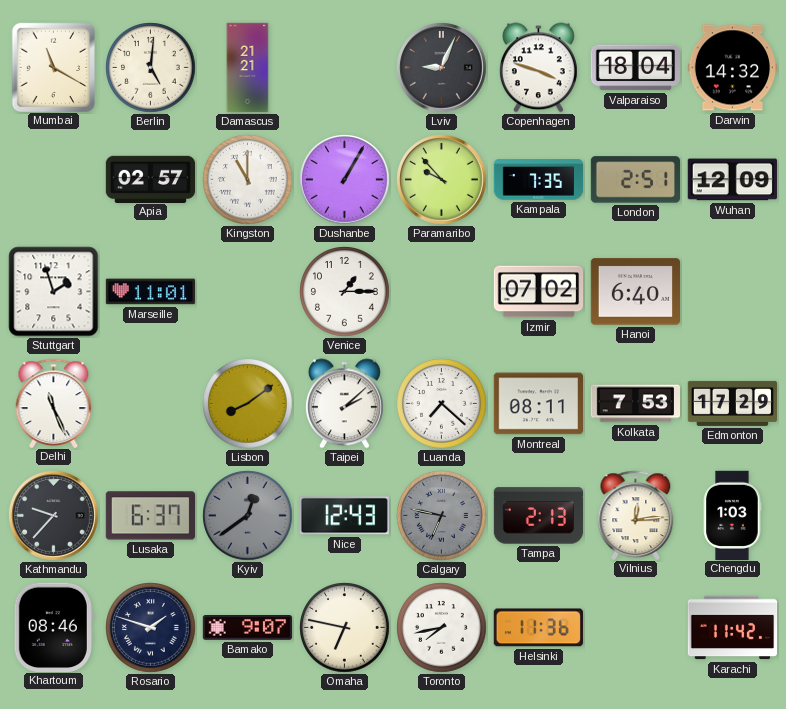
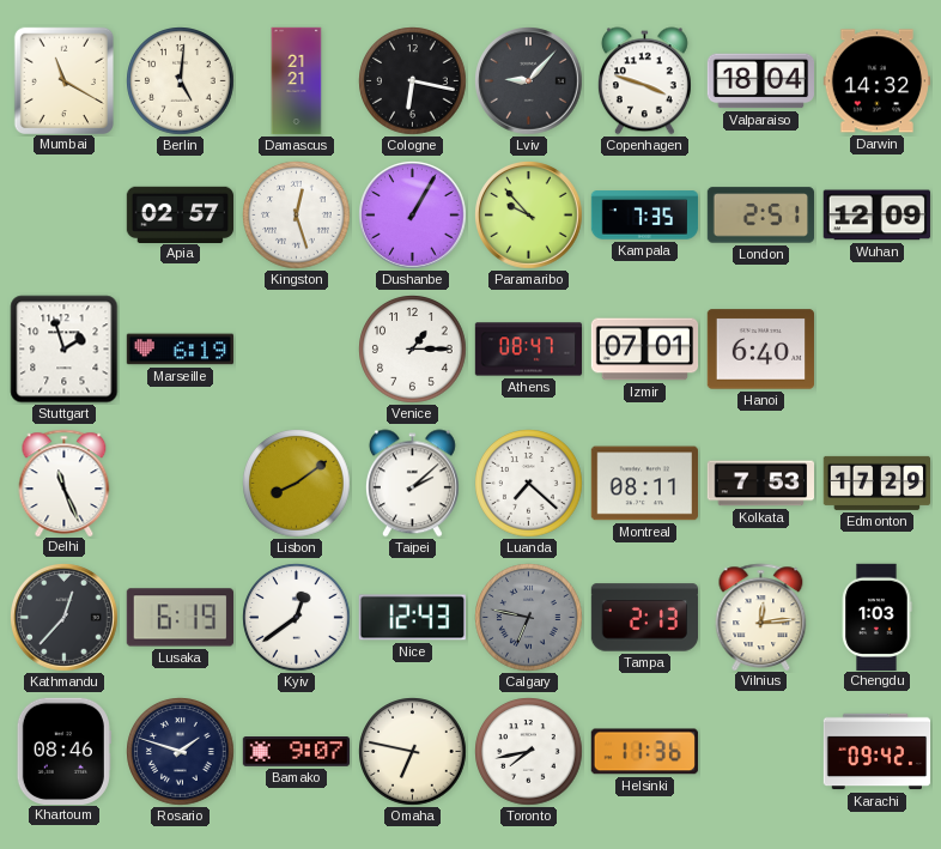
Cologne: none -> 6:17 (413, 81)
Lviv: 9:04 -> 9:07 (529, 81)
Kingston: 11:00 -> 12:27 (297, 216)
Marseille: 11:01 -> 6:19 (181, 350)
Athens: none -> 08:47 (529, 350)
Izmir: 07:02 -> 07:01 (645, 350)
Kathmandu: 9:37 -> 12:37 (65, 618)
Lusaka: 6:37 -> 6:19 (180, 618)
Kyiv dial: grey -> white (297, 618)
Karachi: 11:42 -> 09:42 (878, 752)
